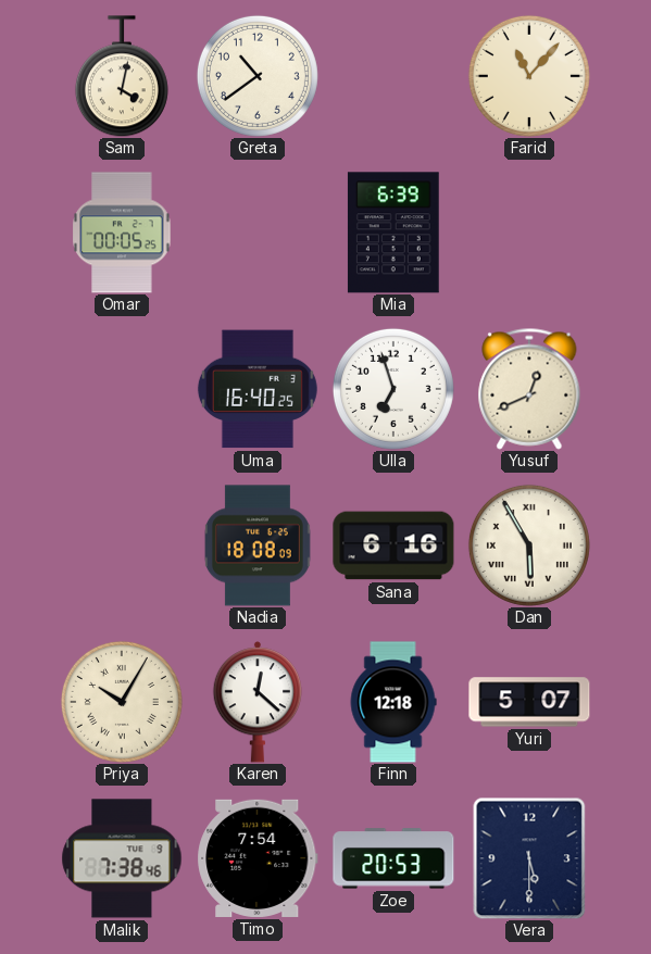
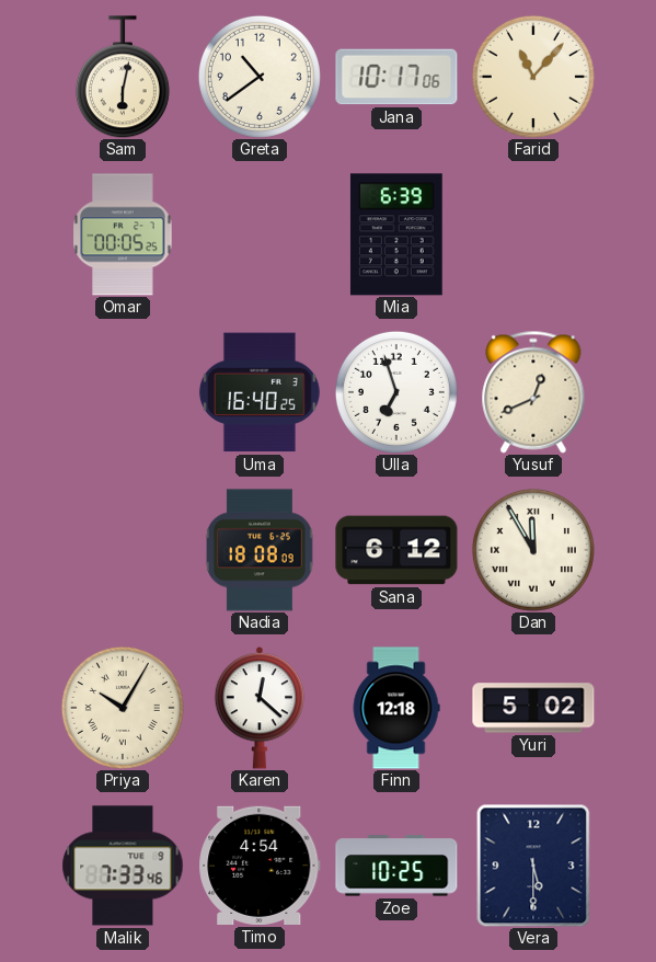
Sam: 4:02 -> 6:02 (123, 77)
Jana: none -> 10:17 (396, 77)
Sana: 6:16 -> 6:12 (396, 550)
Dan: 5:55 -> 11:55 (533, 550)
Yuri: 5:07 -> 5:02 (533, 708)
Malik: 7:38 -> 7:33 (123, 866)
Timo: 7:54 -> 4:54 (260, 866)
Zoe: 20:53 -> 10:25 (396, 866)
